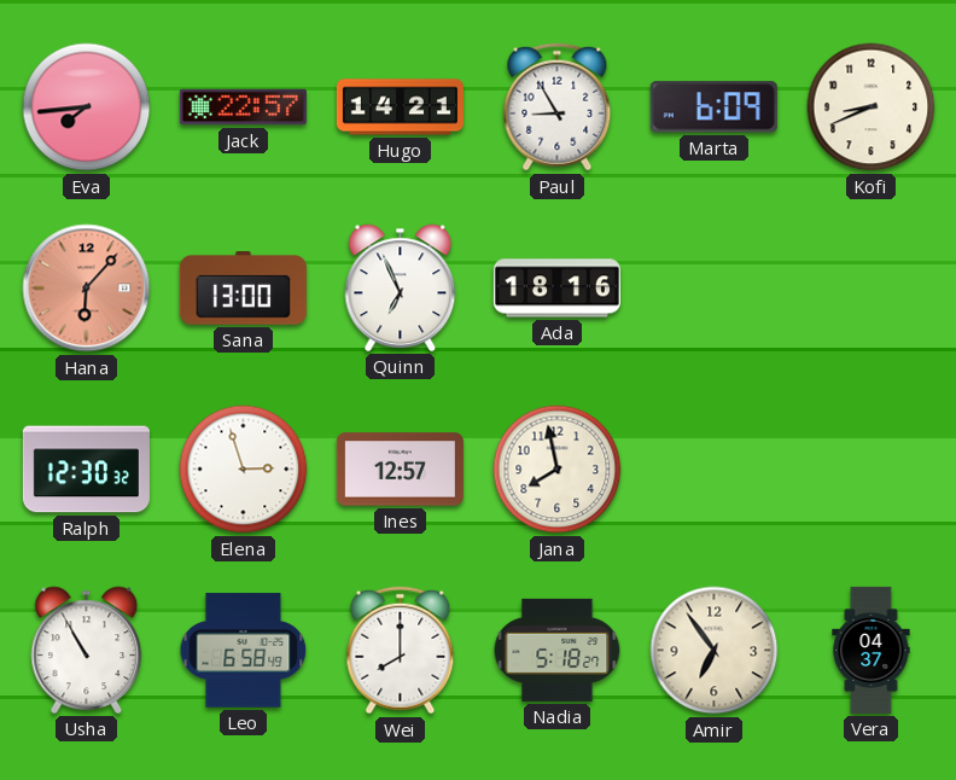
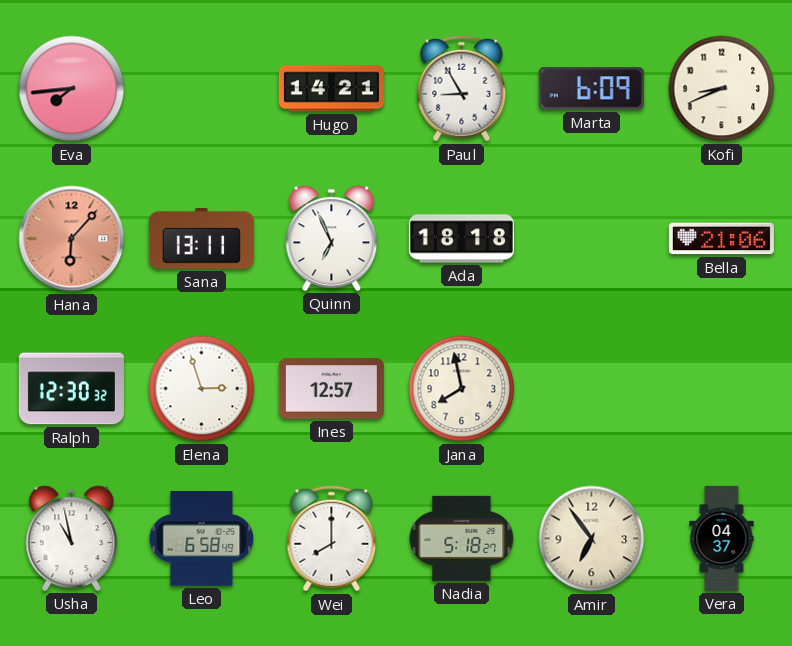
Jack: 22:57 -> none (243, 107)
Sana: 13:00 -> 13:11 (201, 239)
Ada: 18:16 -> 18:18 (461, 239)
Bella: none -> 21:06 (721, 239)
Usha: 10:55 -> 10:58 (72, 538)
